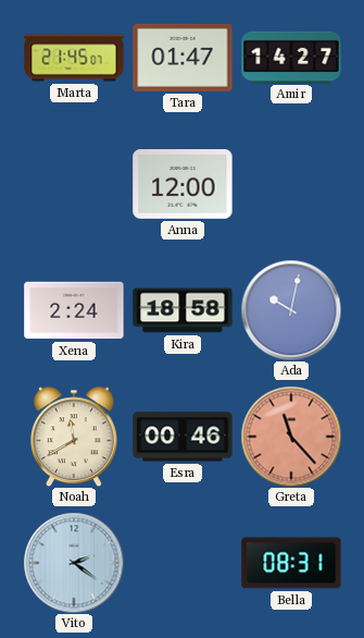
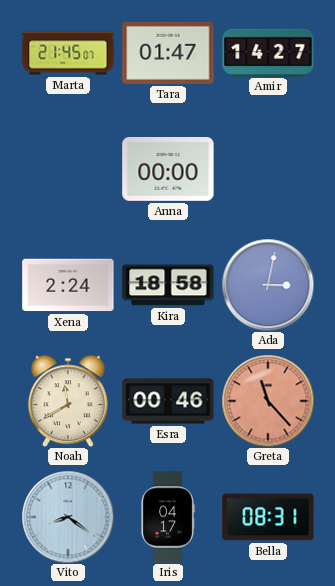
Anna: 12:00 -> 00:00 (168, 170)
Ada: 10:02 -> 3:02 (268, 285)
Vito: 2:21 -> 8:21 (68, 517)
Iris: none -> 04:17 (168, 517)
